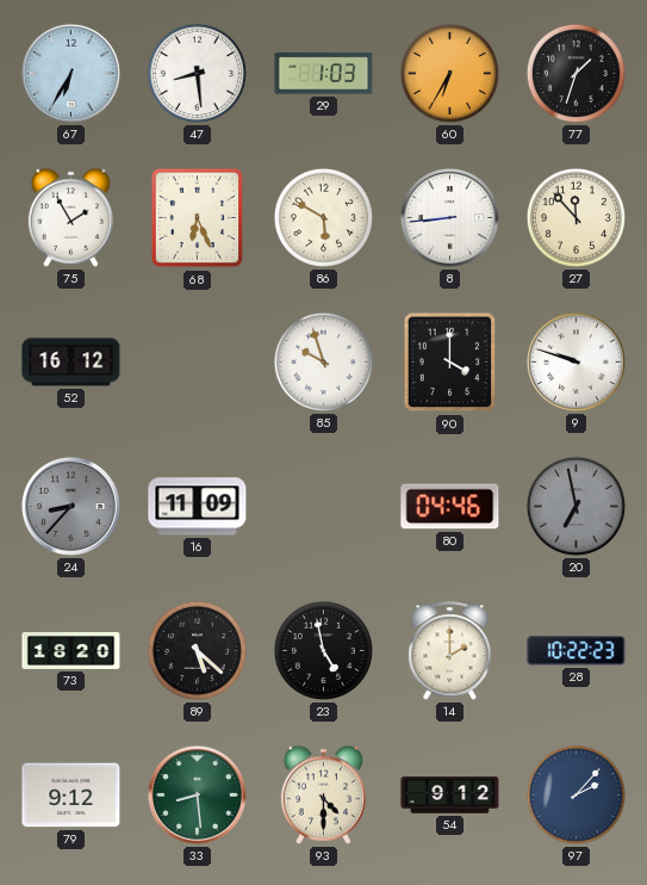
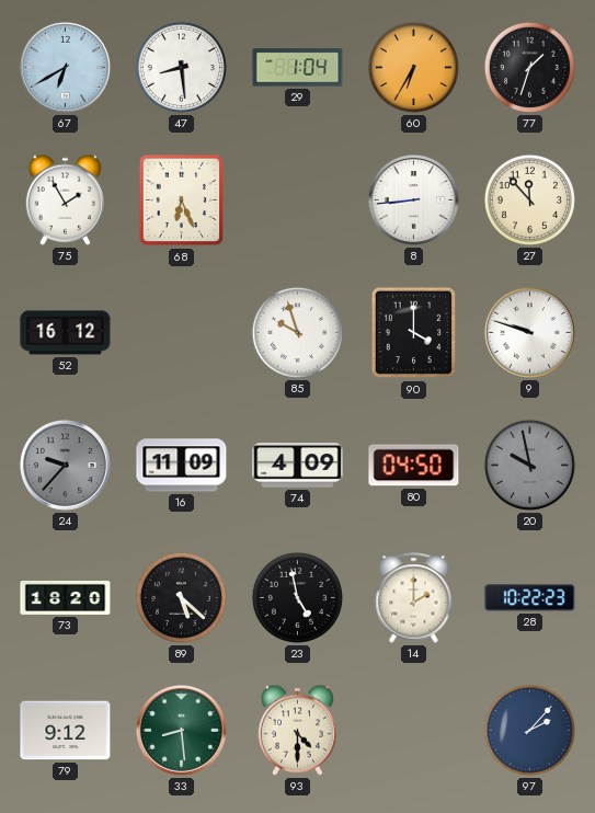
67: 6:35 -> 6:40 (65, 67)
29: 1:03 -> 1:04 (298, 68)
86: 5:50 -> none (323, 217)
24: 8:37 -> 9:37 (65, 465)
74: none -> 4:09 (298, 466)
80: 04:46 -> 04:50 (414, 466)
20: 6:58 -> 9:58 (529, 465)
54: 9:12 -> none (450, 796)
